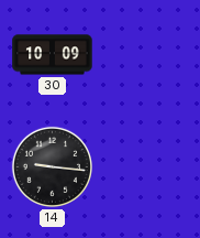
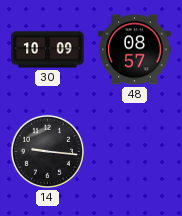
48: none -> 08:57 (135, 50)
